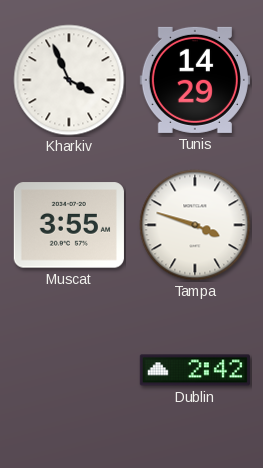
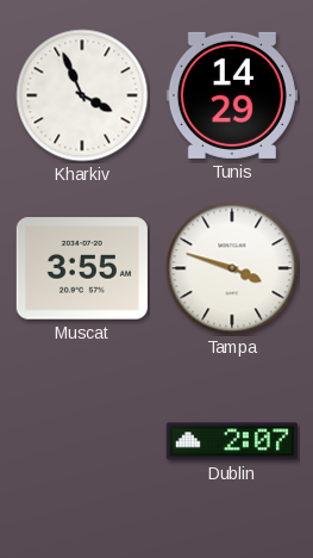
Dublin: 2:42 -> 2:07 (232, 441)
